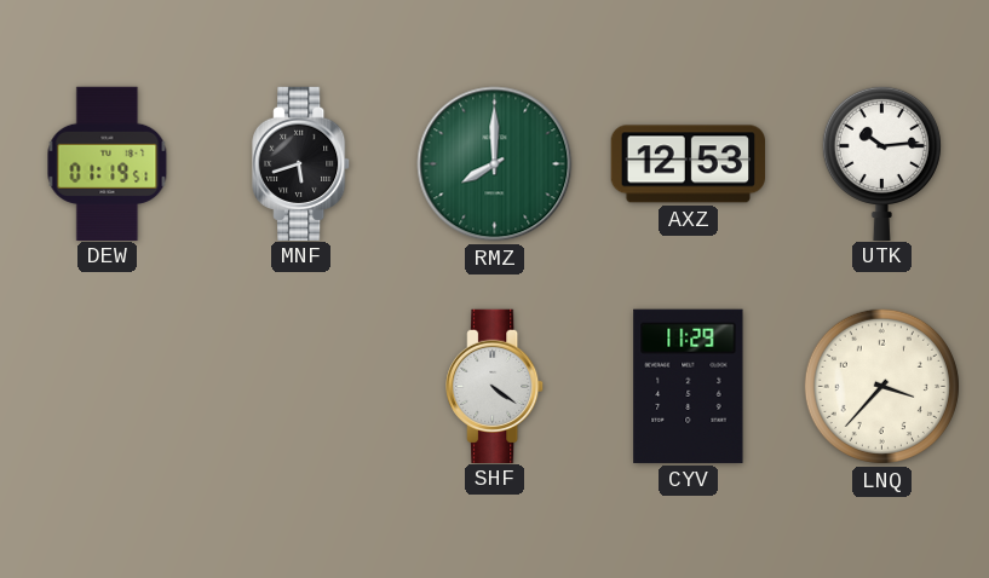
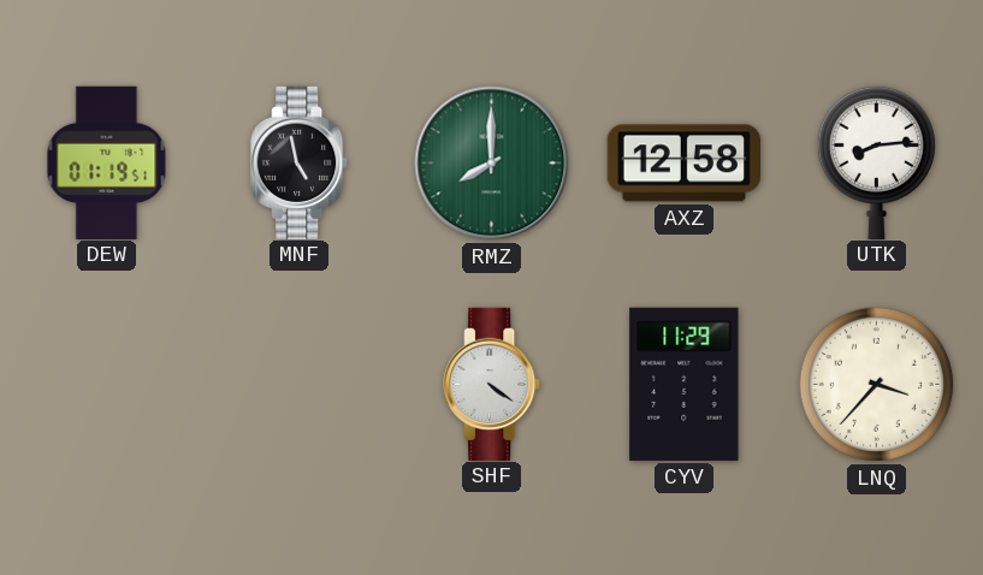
MNF: 5:42 -> 4:58 (300, 162)
AXZ: 12:53 -> 12:58 (683, 164)
UTK: 10:14 -> 8:14 (876, 161)
